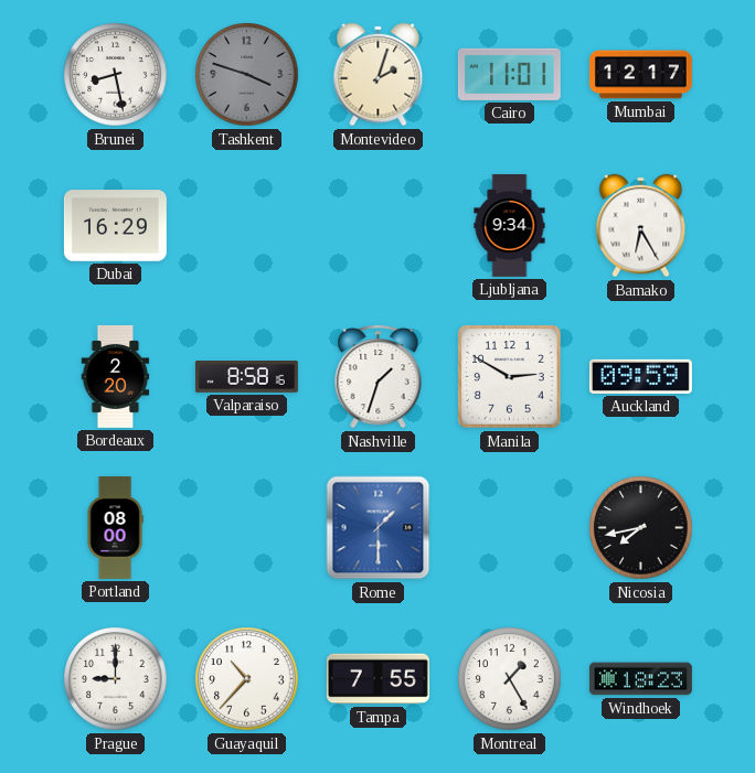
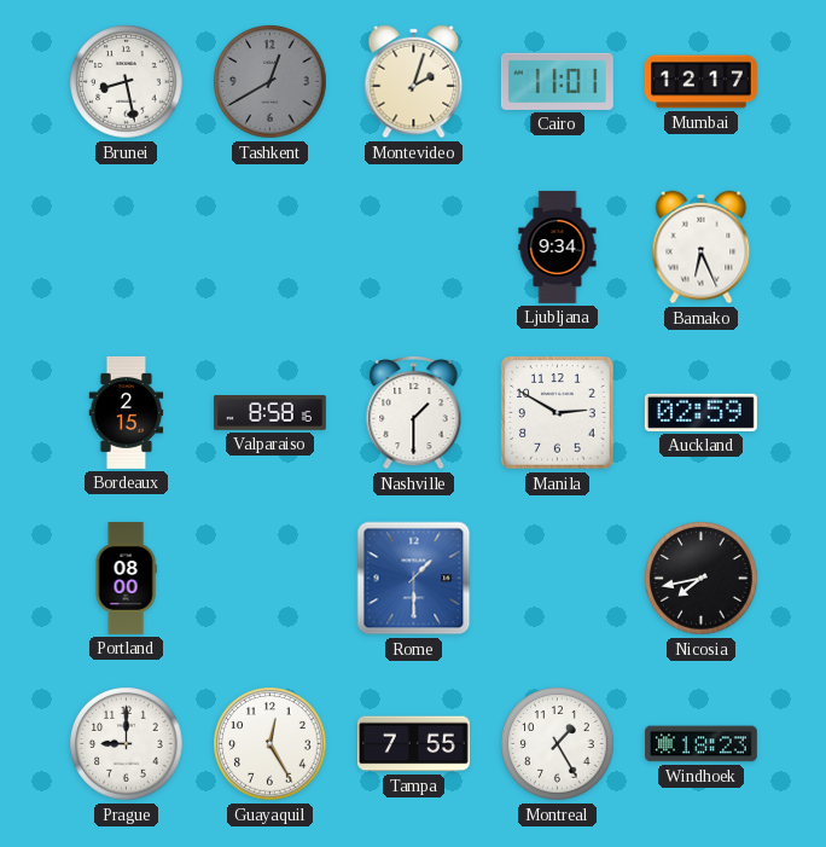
Tashkent: 3:48 -> 12:40 (271, 82)
Dubai: 16:29 -> none (115, 226)
Bamako: 6:25 -> 6:26 (702, 248)
Bordeaux: 2:20 -> 2:15 (127, 412)
Nashville: 1:33 -> 1:30 (414, 412)
Auckland: 09:59 -> 02:59 (700, 412)
Guayaquil: 10:37 -> 12:25 (271, 744)
